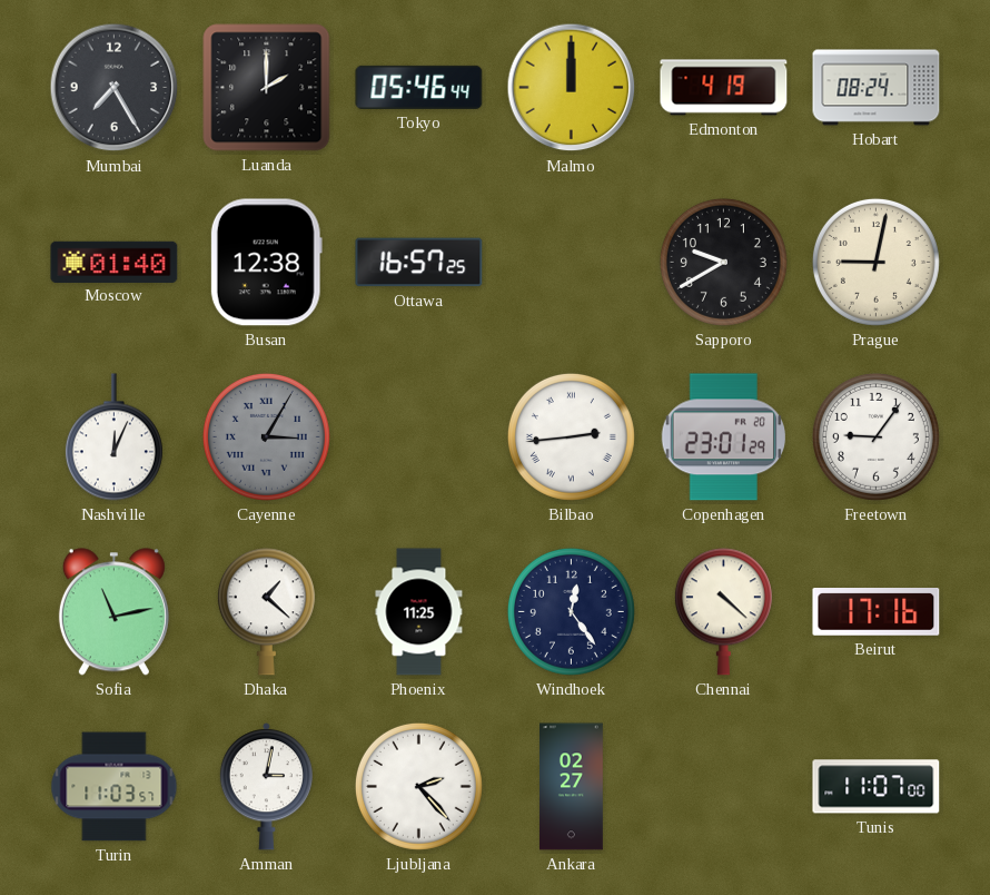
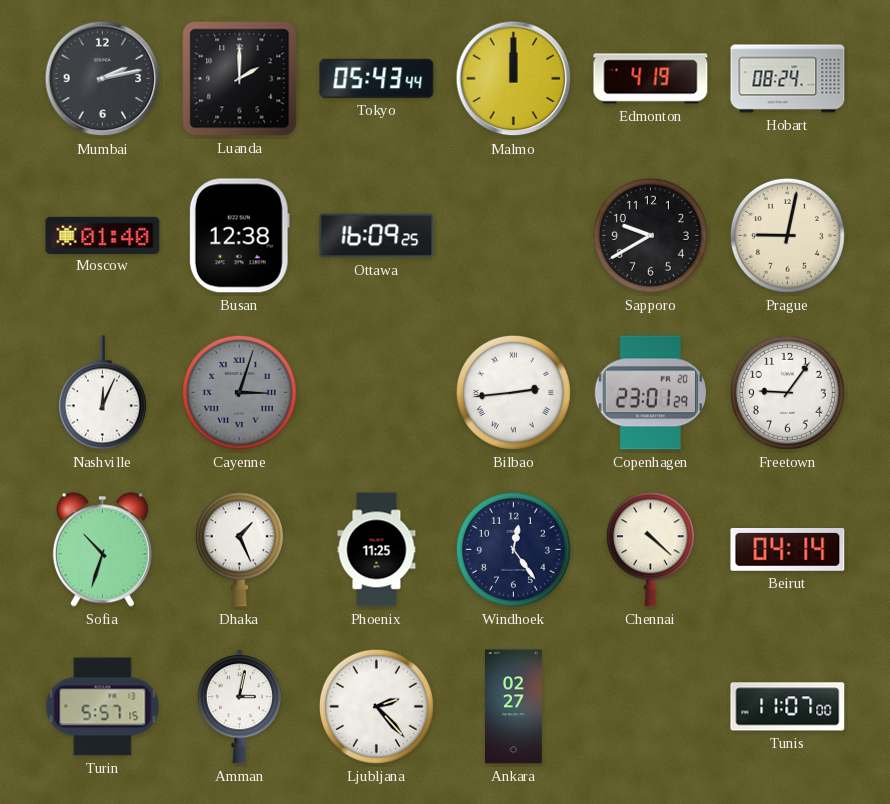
Mumbai: 7:25 -> 2:13 (103, 79)
Tokyo: 05:46 -> 05:43 (377, 78)
Ottawa: 16:57 -> 16:09 (377, 236)
Cayenne: 3:05 -> 3:03 (239, 392)
Sofia: 11:13 -> 10:33 (102, 550)
Dhaka: 1:22 -> 1:26 (239, 550)
Beirut: 17:16 -> 04:14 (788, 550)
Turin: 11:03 -> 5:57 (103, 707)
